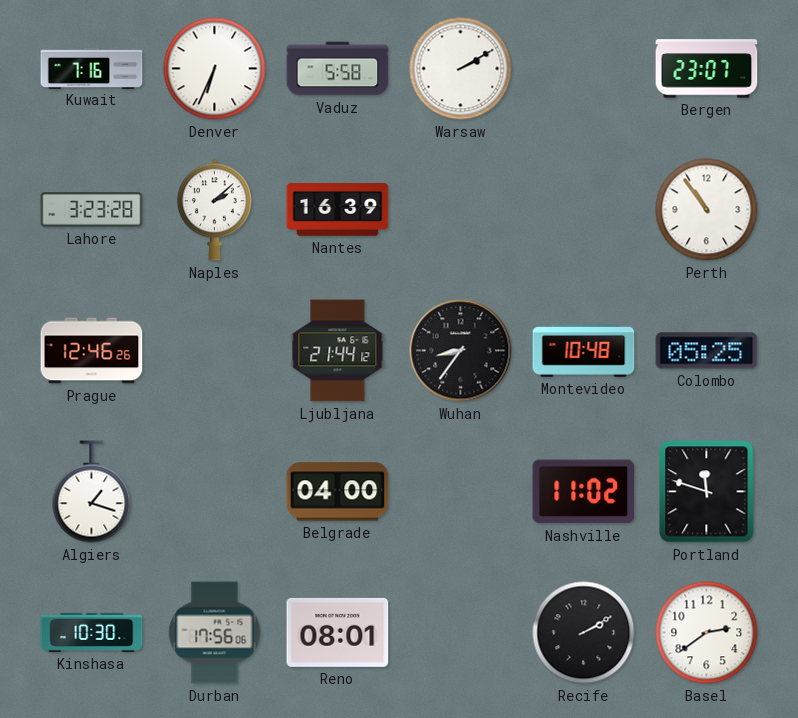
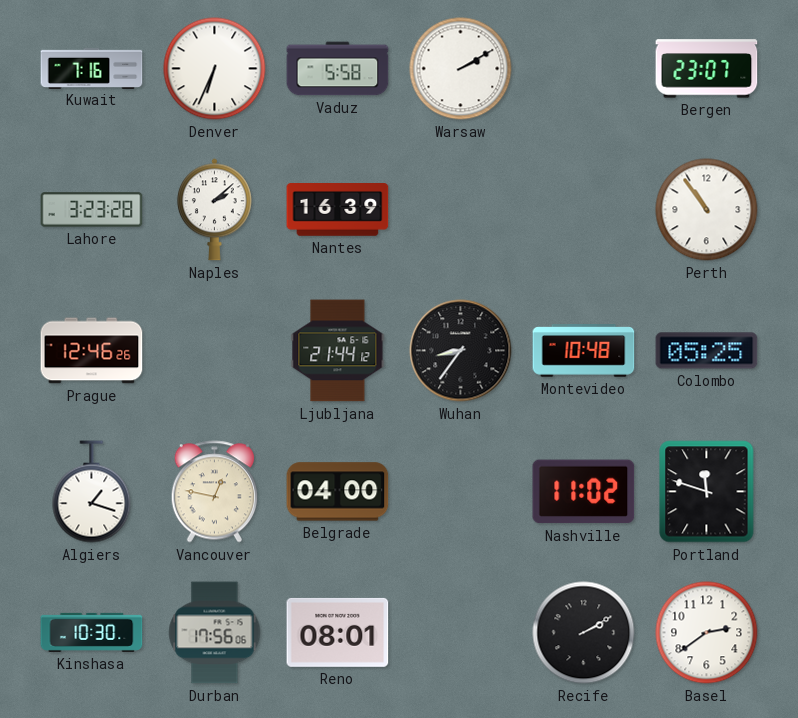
Vancouver: none -> 12:47 (214, 492)
